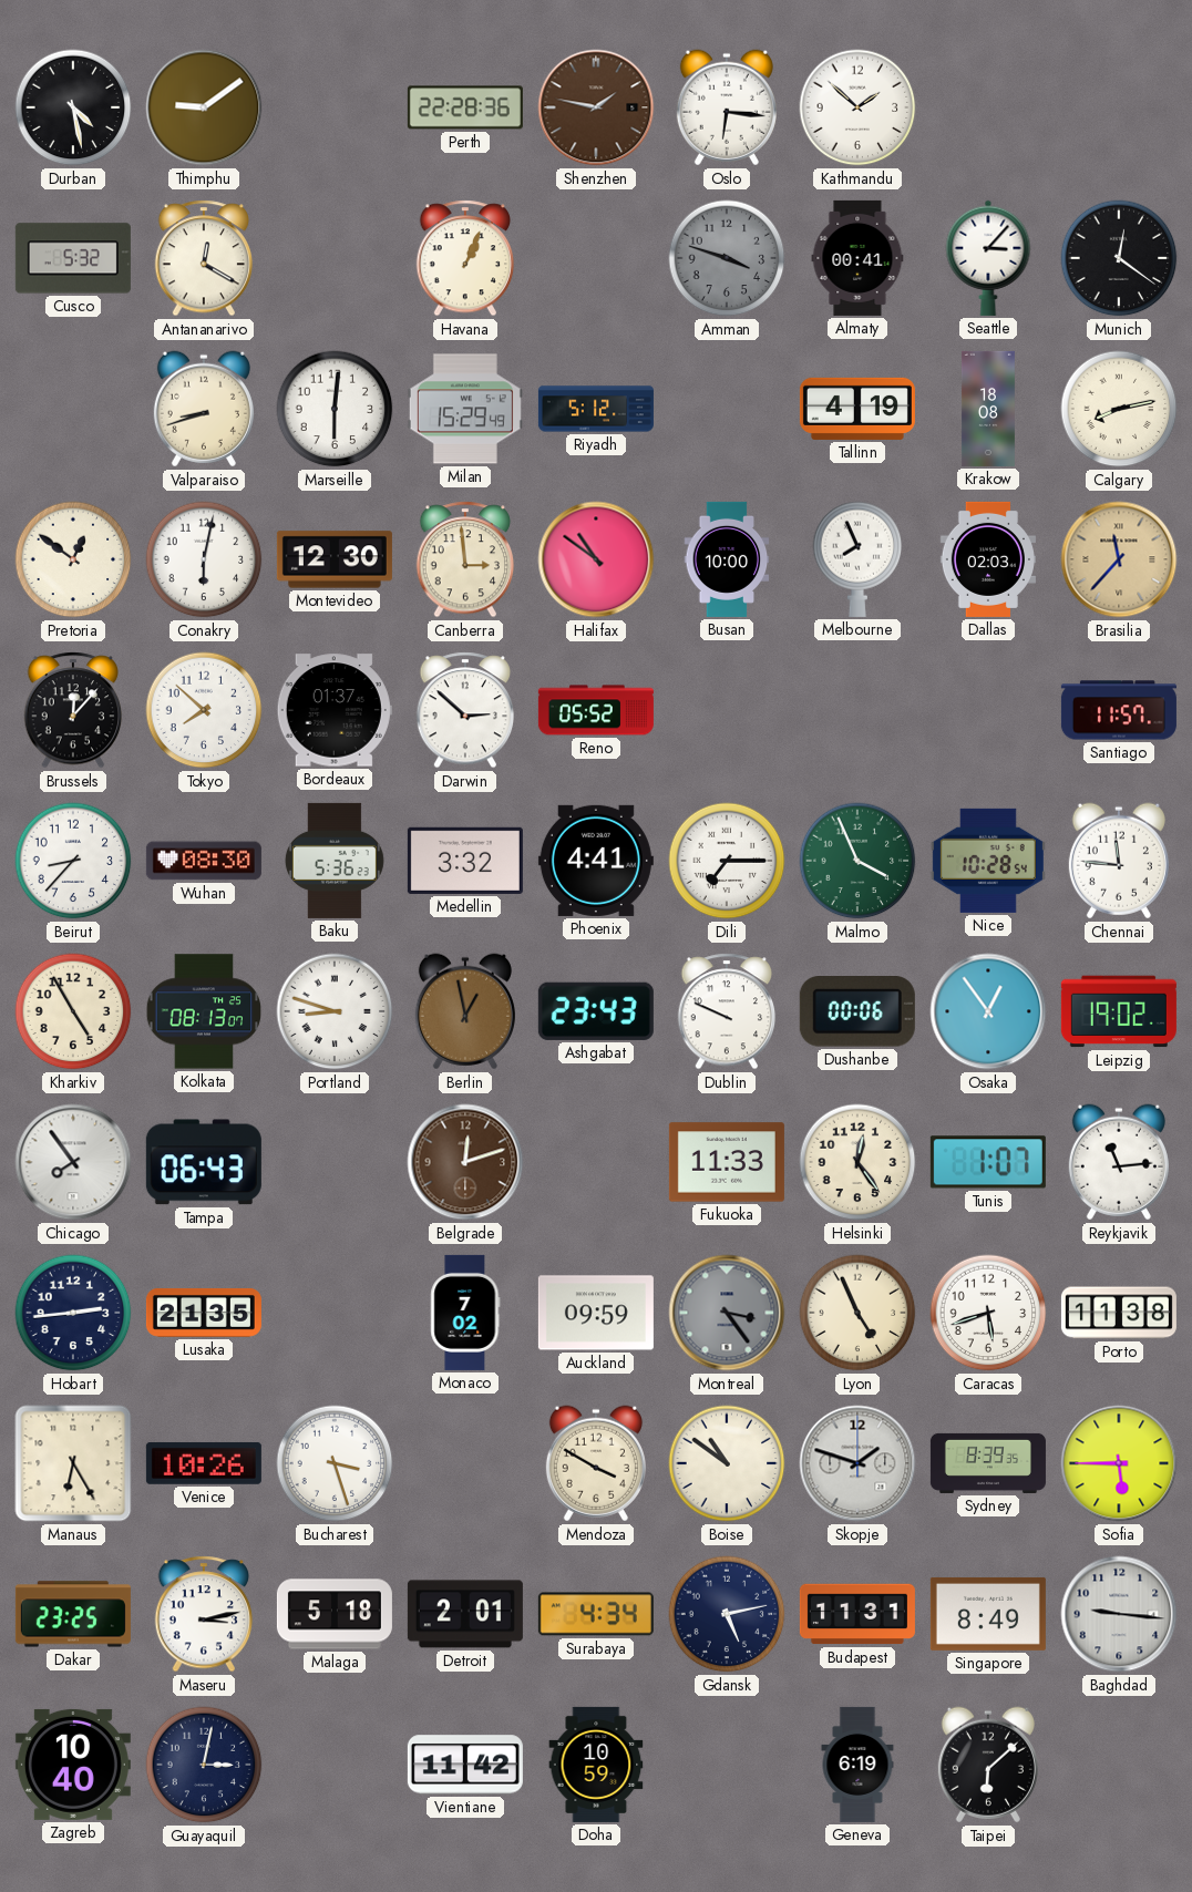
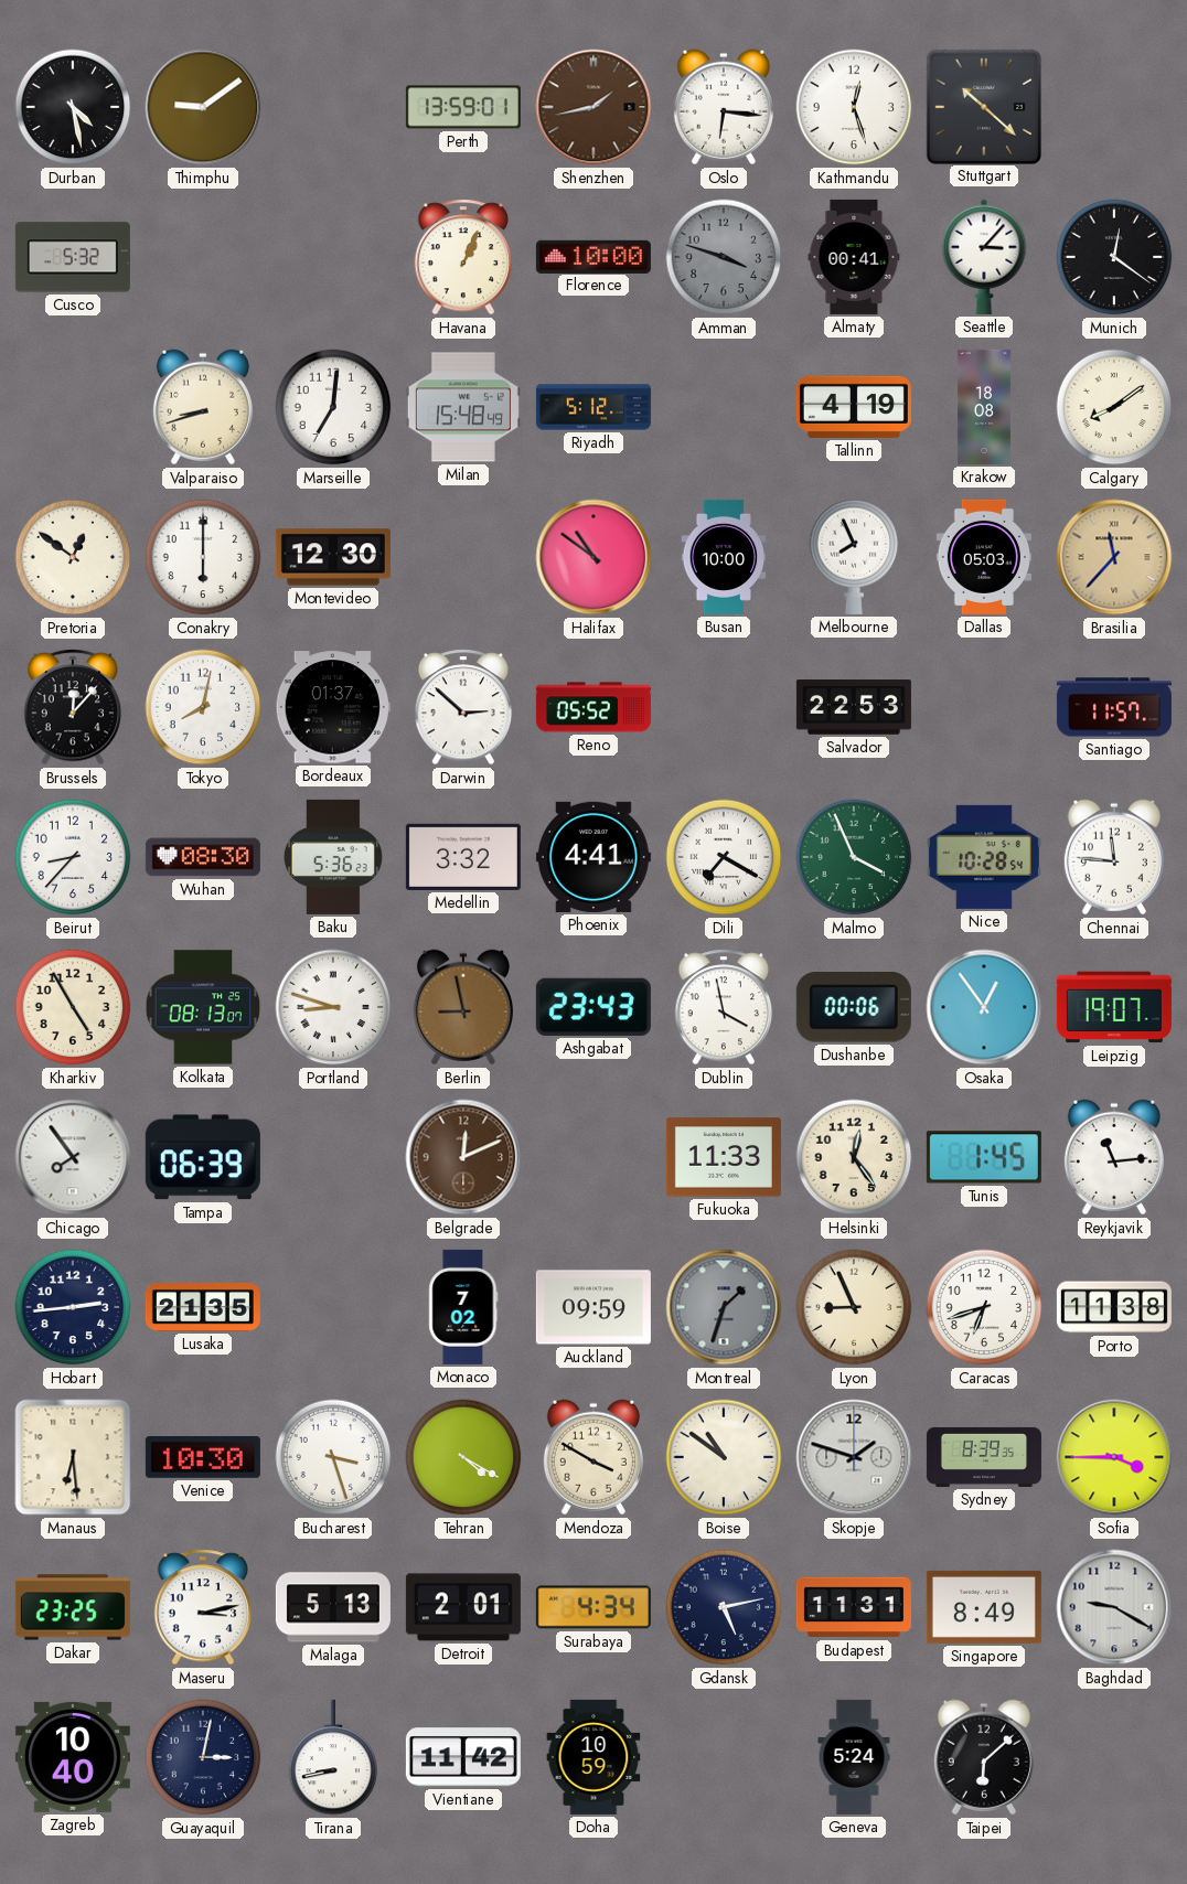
Perth: 22:28 -> 13:59 (463, 107)
Shenzhen: 1:47 -> 1:43 (593, 107)
Kathmandu: 1:52 -> 12:27 (854, 107)
Stuttgart: none -> 10:22 (983, 106)
Antananarivo: 12:20 -> none (204, 258)
Florence: none -> 10:00 (593, 256)
Marseille: 6:01 -> 7:01 (333, 407)
Milan: 15:29 -> 15:48 (463, 407)
Calgary: 8:13 -> 8:09 (1114, 407)
Conakry: 6:02 -> 6:00 (203, 557)
Canberra: 2:59 -> none (465, 559)
Dallas: 02:03 -> 05:03 (984, 557)
Tokyo: 7:52 -> 8:02 (203, 707)
Salvador: none -> 22:53 (854, 707)
Dili: 7:15 -> 7:20 (724, 857)
Berlin: 12:58 -> 8:58 (463, 1007)
Dublin: 9:49 -> 3:58 (724, 1007)
Leipzig: 19:02 -> 19:07 (1114, 1007)
Tampa: 06:43 -> 06:39 (203, 1157)
Belgrade: 12:12 -> 12:11 (463, 1157)
Tunis: 1:07 -> 1:45 (984, 1157)
Montreal: 3:24 -> 1:33 (724, 1307)
Lyon: 4:56 -> 8:56 (854, 1307)
Caracas: 5:42 -> 6:42 (984, 1307)
Manaus: 6:25 -> 6:29 (73, 1457)
Venice: 10:26 -> 10:30 (203, 1457)
Tehran: none -> 4:20 (463, 1457)
Sofia: 5:45 -> 3:45 (1114, 1457)
Malaga: 5:18 -> 5:13 (333, 1607)
Baghdad: 9:16 -> 9:20 (1114, 1607)
Tirana: none -> 8:43 (333, 1757)
Geneva: 6:19 -> 5:24 (854, 1757)
